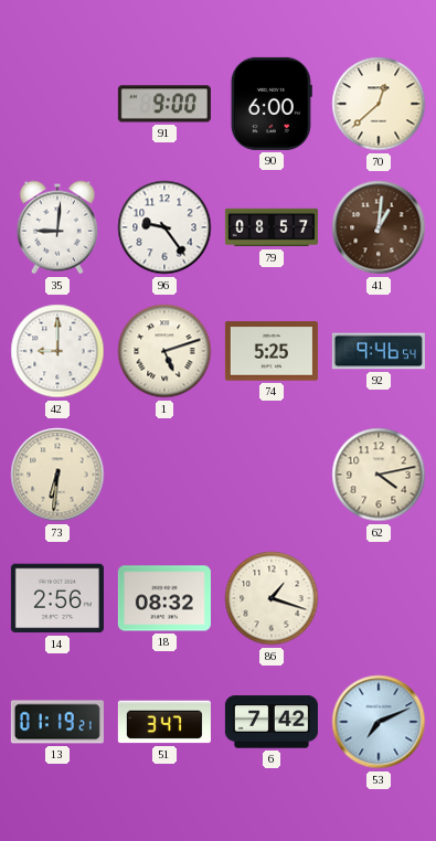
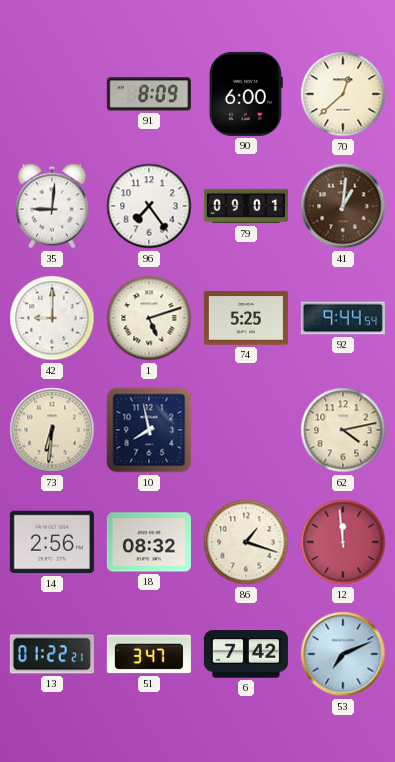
91: 9:00 -> 8:09 (149, 94)
96: 9:24 -> 7:24 (149, 206)
79: 08:57 -> 09:01 (246, 206)
92: 9:46 -> 9:44 (343, 318)
10: none -> 7:58 (149, 430)
12: none -> 11:59 (343, 542)
13: 01:19 -> 01:22 (52, 654)
